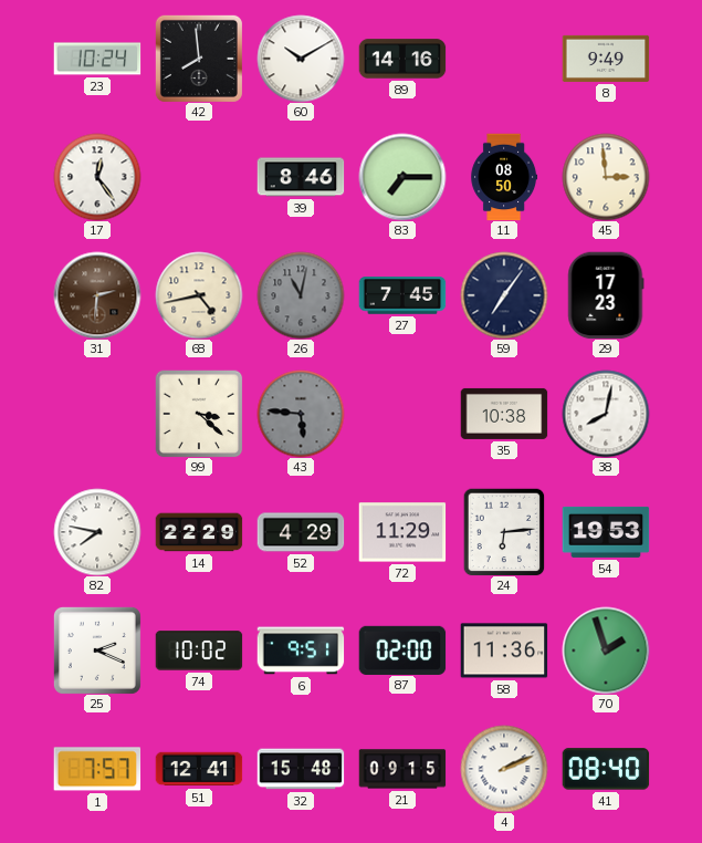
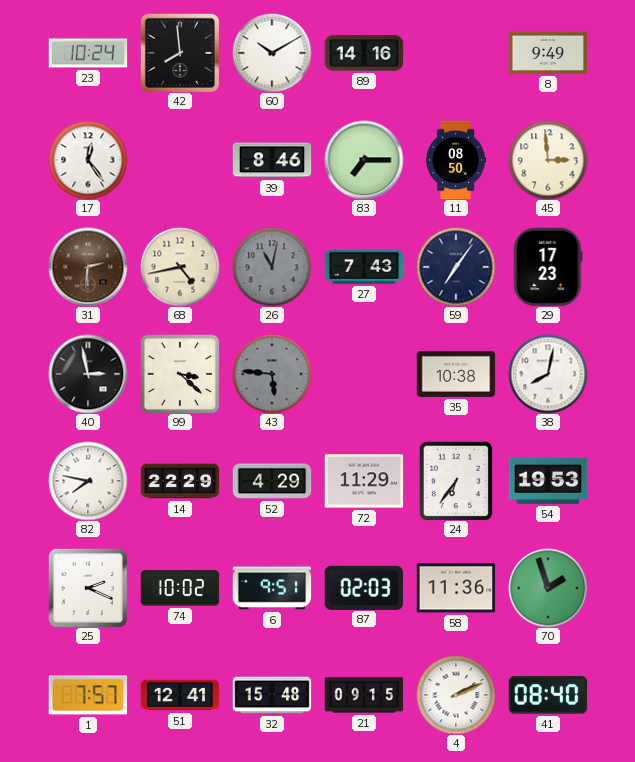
27: 7:45 -> 7:43 (364, 267)
40: none -> 2:58 (88, 374)
24: 6:14 -> 6:36 (456, 481)
87: 02:00 -> 02:03 (364, 587)
